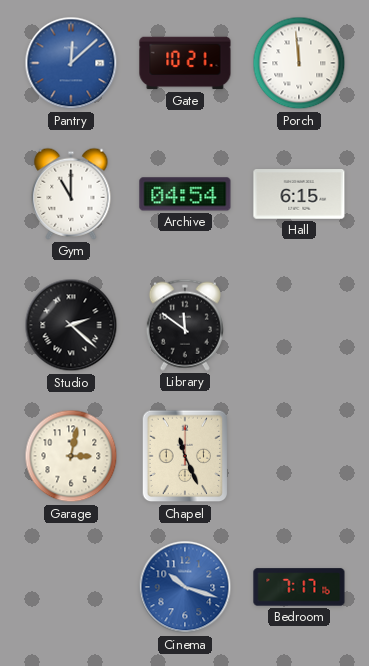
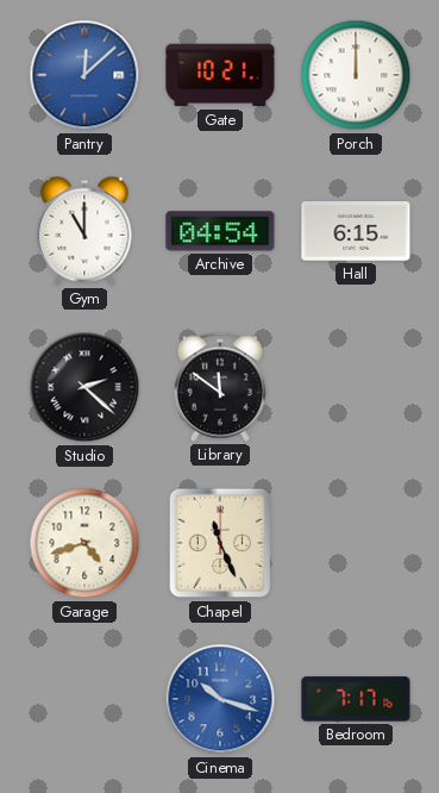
Porch: 11:59 -> 12:00 (356, 75)
Garage: 3:02 -> 4:42 (84, 543)
